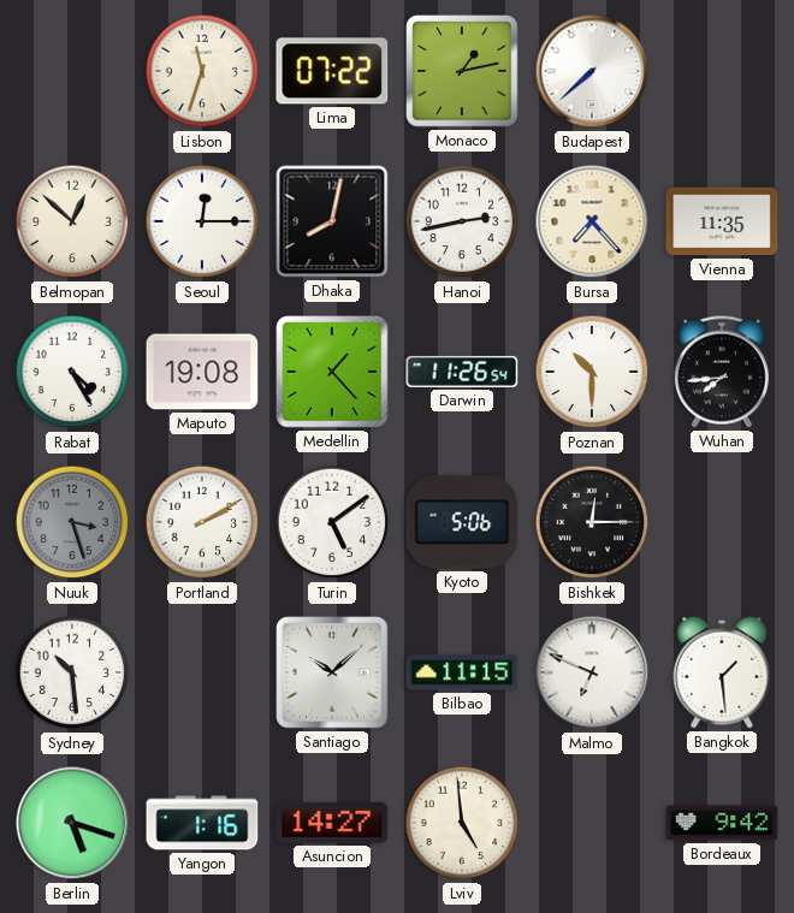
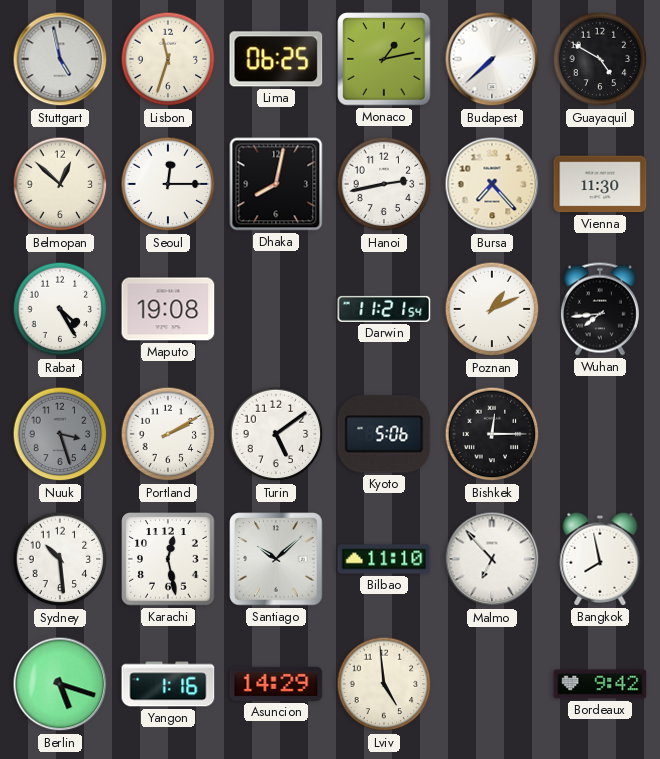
Stuttgart: none -> 4:58 (60, 59)
Lima: 07:22 -> 06:25 (276, 59)
Guayaquil: none -> 4:50 (600, 59)
Vienna: 11:35 -> 11:30 (600, 184)
Medellin: 1:23 -> none (332, 372)
Darwin: 11:26 -> 11:21 (384, 309)
Poznan: 10:30 -> 1:11 (492, 309)
Karachi: none -> 12:28 (168, 559)
Bilbao: 11:15 -> 11:10 (384, 559)
Malmo: 6:49 -> 6:53 (492, 559)
Bangkok: 1:29 -> 7:58 (600, 559)
Asuncion: 14:27 -> 14:29 (276, 684)
